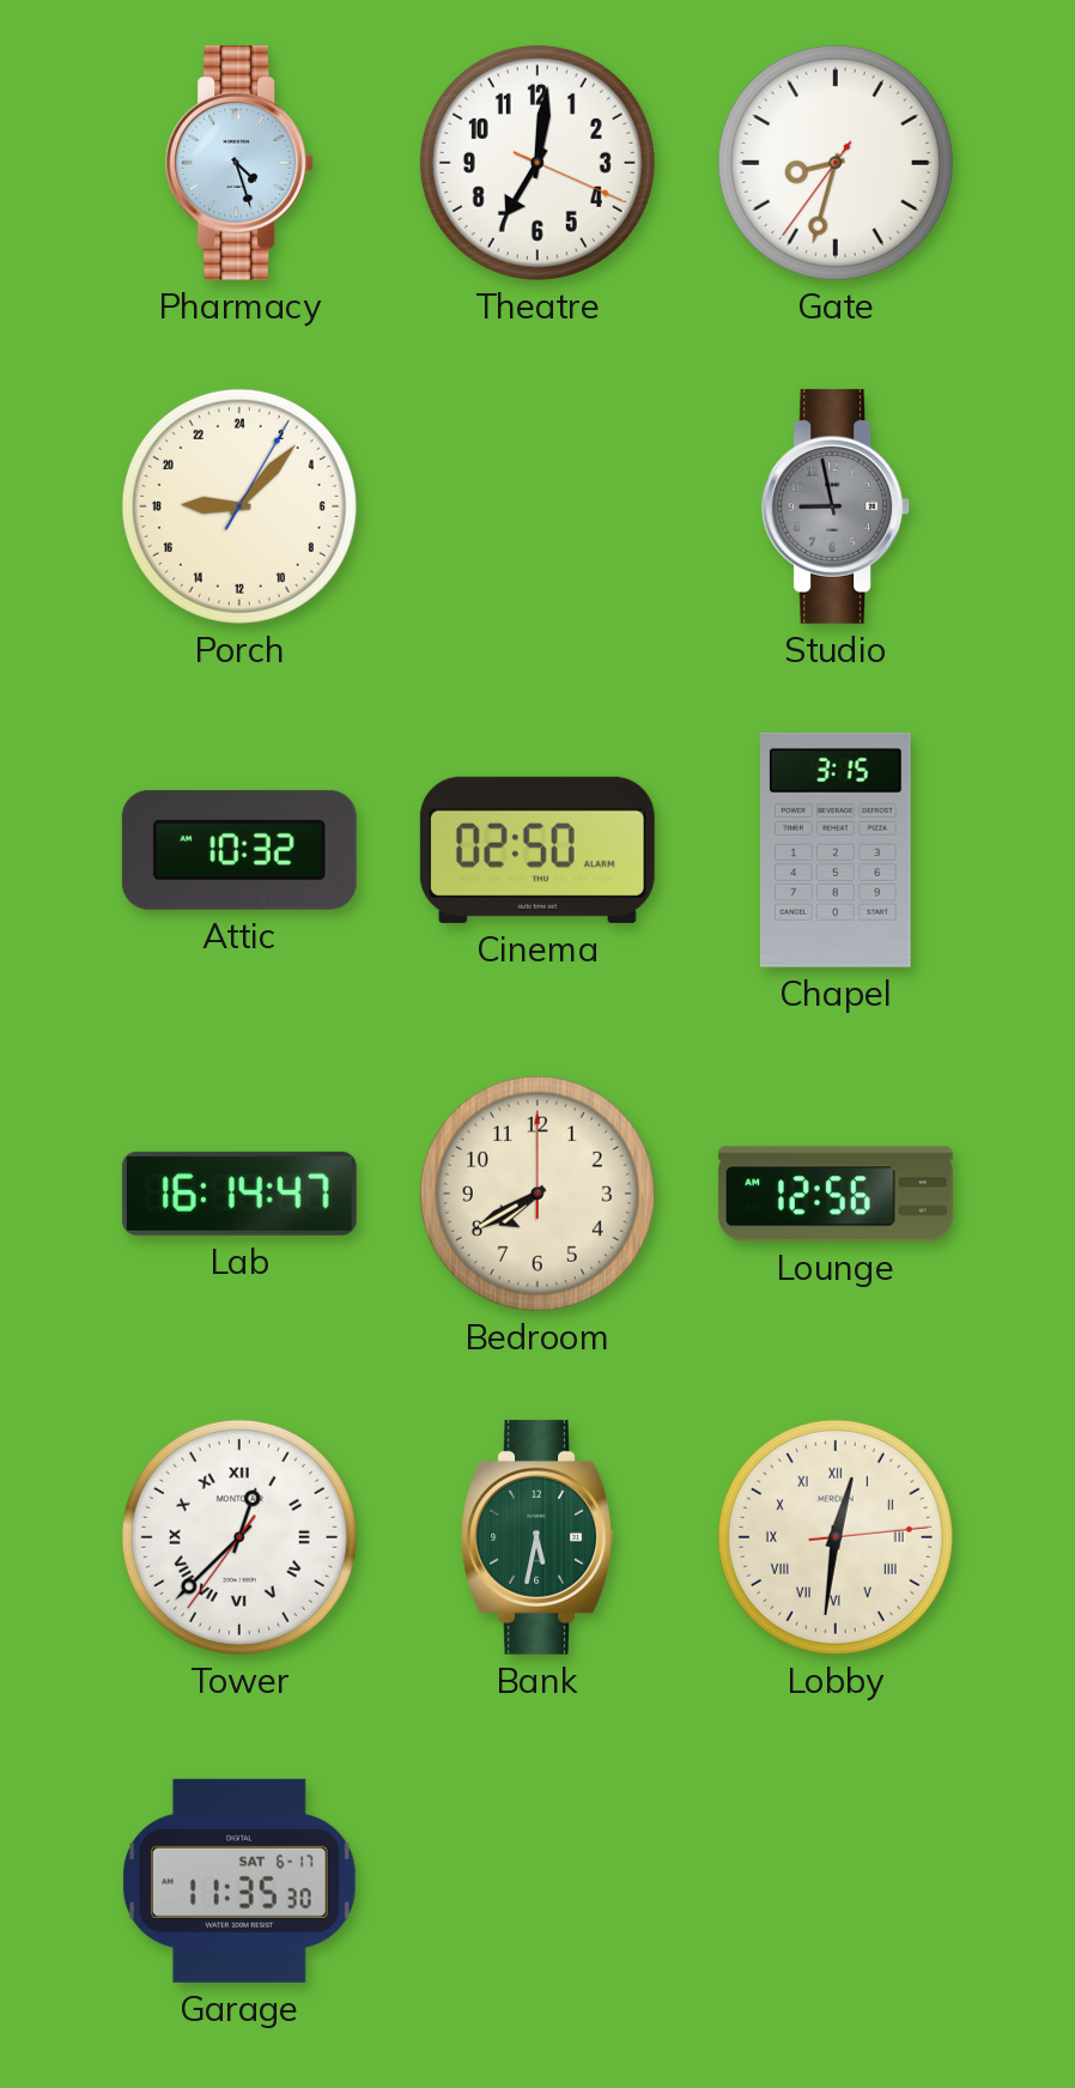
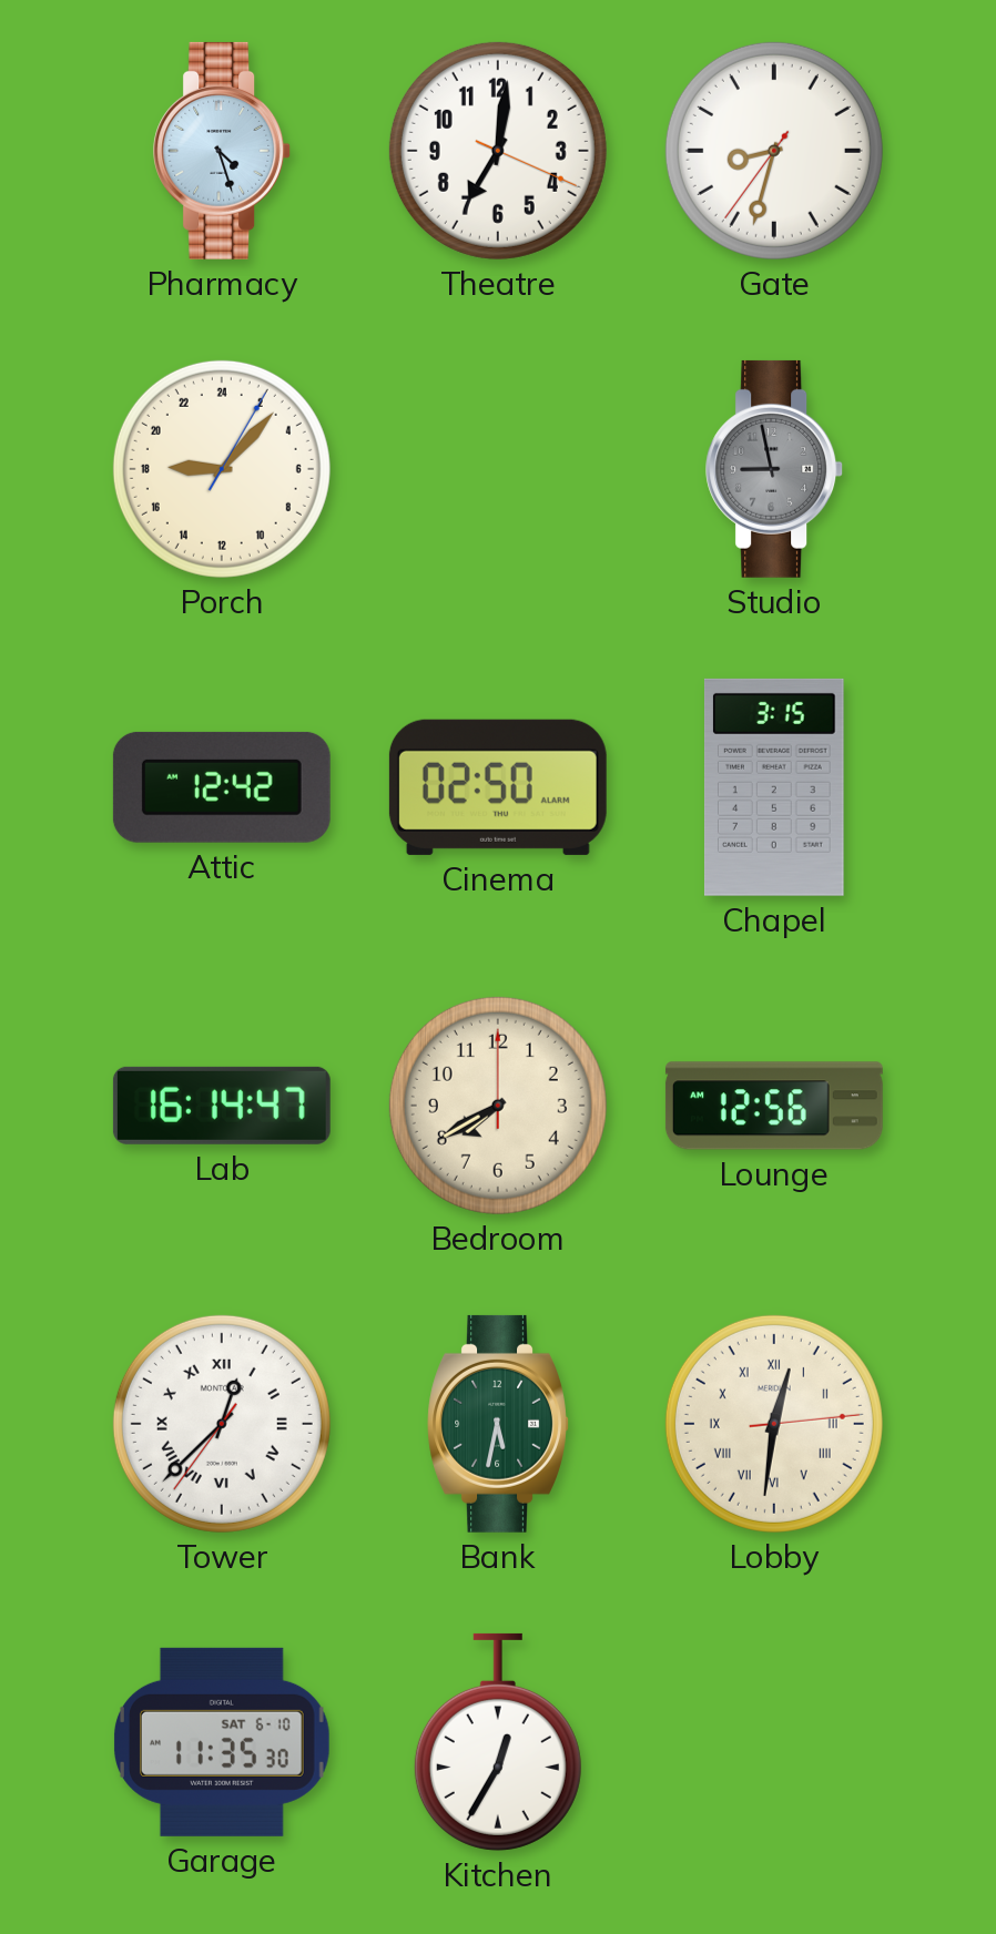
Attic: 10:32 -> 12:42 (222, 787)
Garage date: SAT 6-17 -> SAT 6-10 (223, 1742)
Kitchen: none -> 12:35 (498, 1742)
